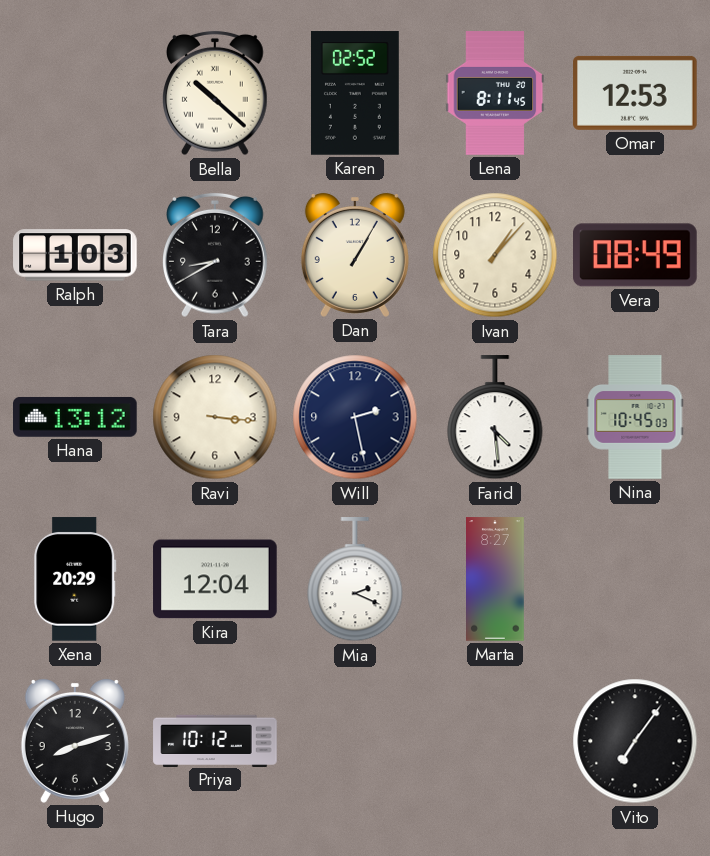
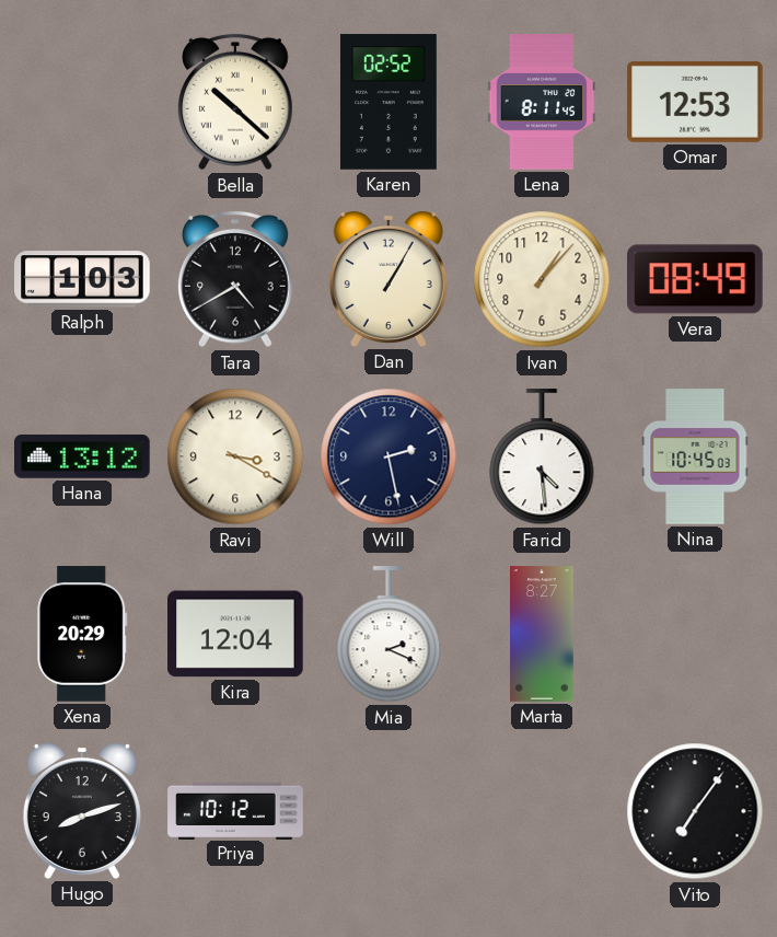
Tara: 8:40 -> 4:40 (236, 279)
Ravi: 3:16 -> 3:20 (235, 456)
